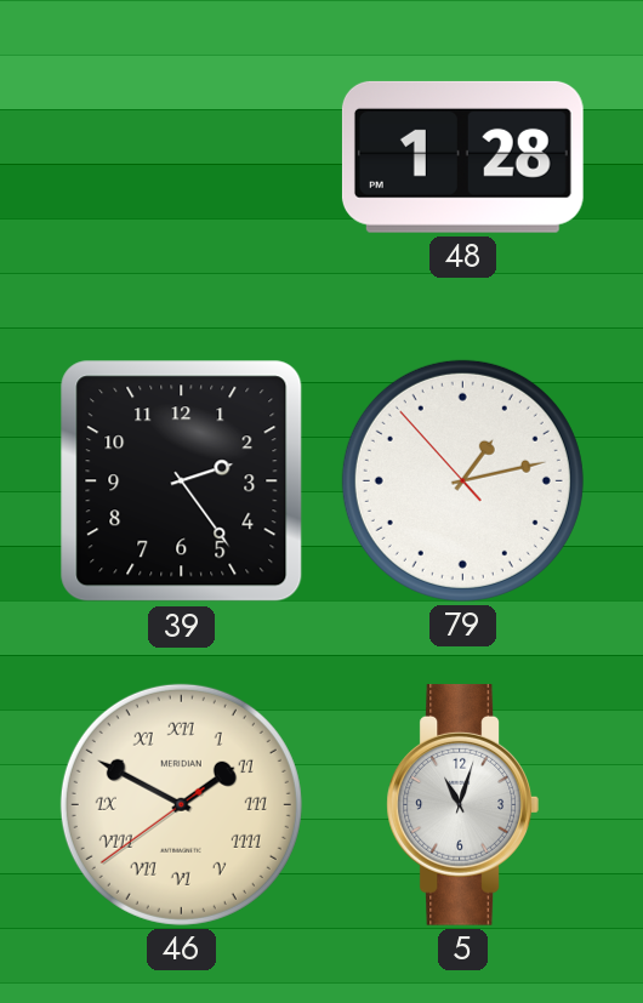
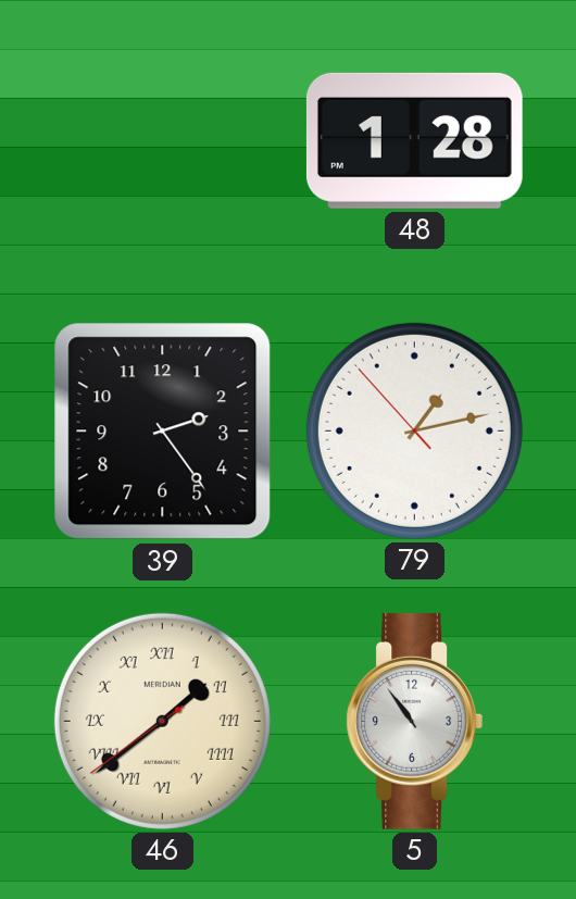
46: 1:49 -> 1:38 (162, 721)
5: 11:03 -> 10:54 (414, 721)
